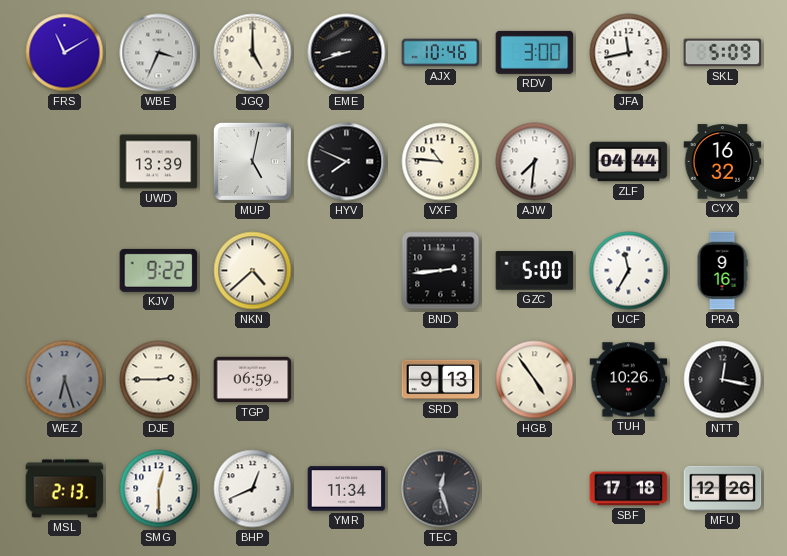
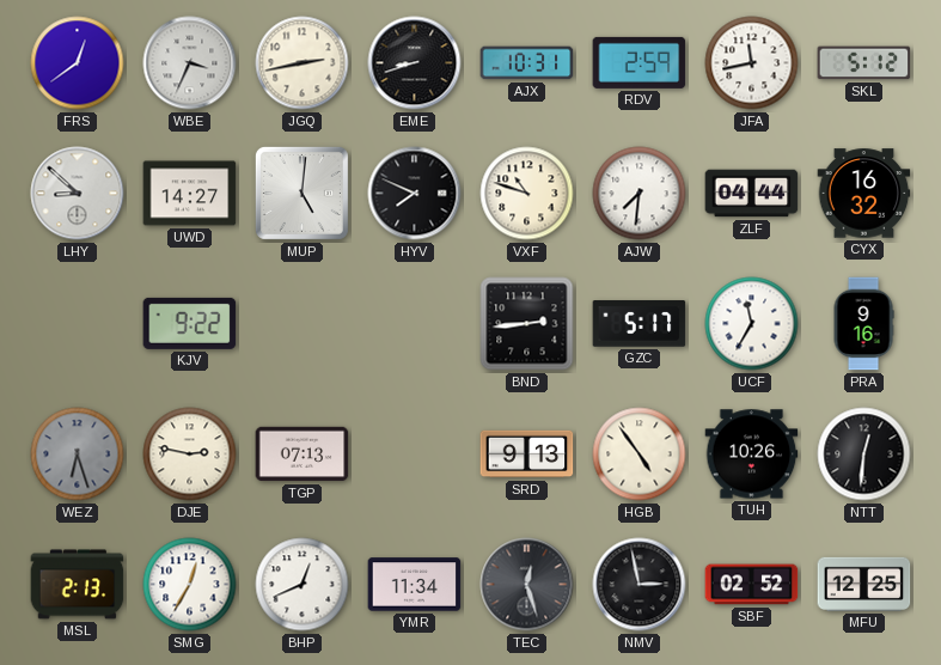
FRS: 11:10 -> 12:39 (78, 63)
JGQ: 5:00 -> 2:43 (303, 63)
AJX: 10:46 -> 10:31 (527, 63)
RDV: 3:00 -> 2:59 (640, 62)
SKL: 5:09 -> 5:12 (864, 63)
LHY: none -> 8:52 (78, 194)
UWD: 13:39 -> 14:27 (190, 194)
MUP: 5:02 -> 5:01 (301, 193)
VXF: 10:46 -> 10:48 (527, 194)
NKN: 4:38 -> none (253, 271)
GZC: 5:00 -> 5:17 (640, 324)
DJE: 2:45 -> 2:47 (190, 454)
TGP: 06:59 -> 07:13 (303, 454)
NTT: 12:17 -> 12:31 (864, 454)
SMG: 12:30 -> 12:35 (190, 585)
NMV: none -> 2:58 (640, 585)
SBF: 17:18 -> 02:52 (752, 585)
MFU: 12:26 -> 12:25 (864, 584)
